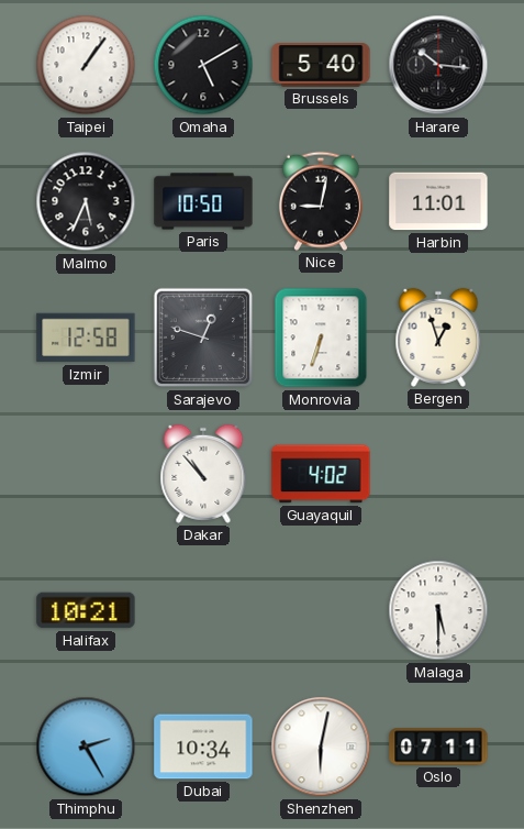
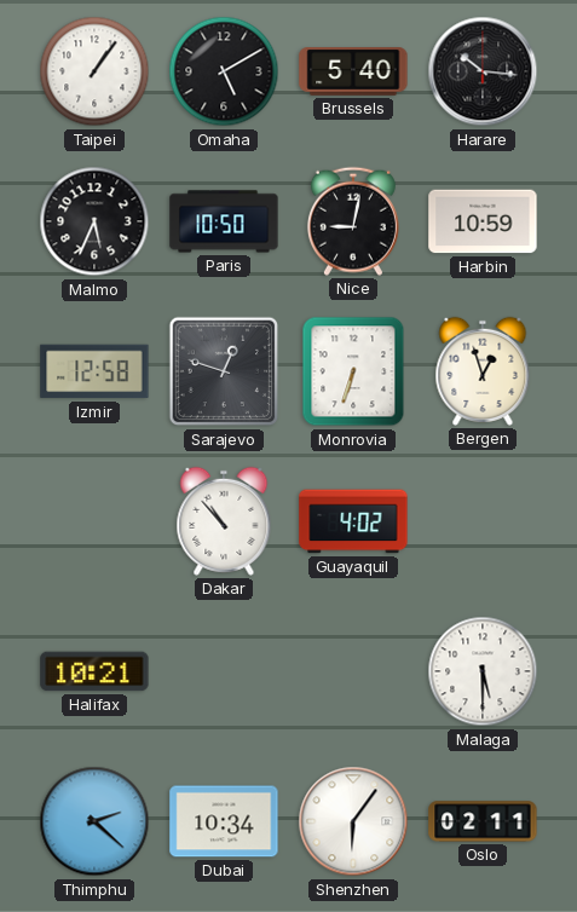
Harbin: 11:01 -> 10:59 (483, 221)
Thimphu: 2:25 -> 2:22 (94, 821)
Shenzhen: 6:02 -> 6:06 (353, 821)
Oslo: 07:11 -> 02:11 (483, 821)
